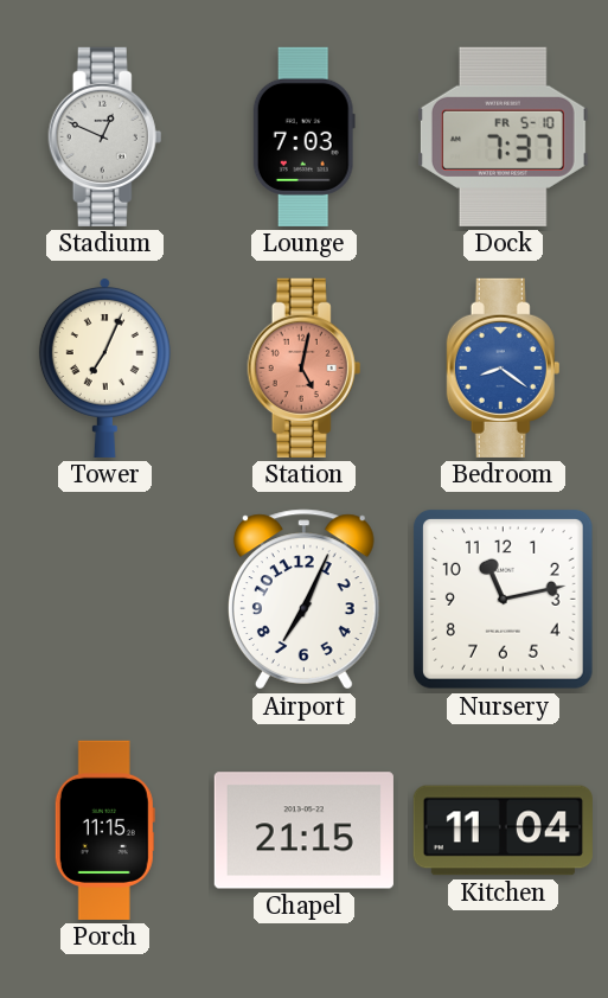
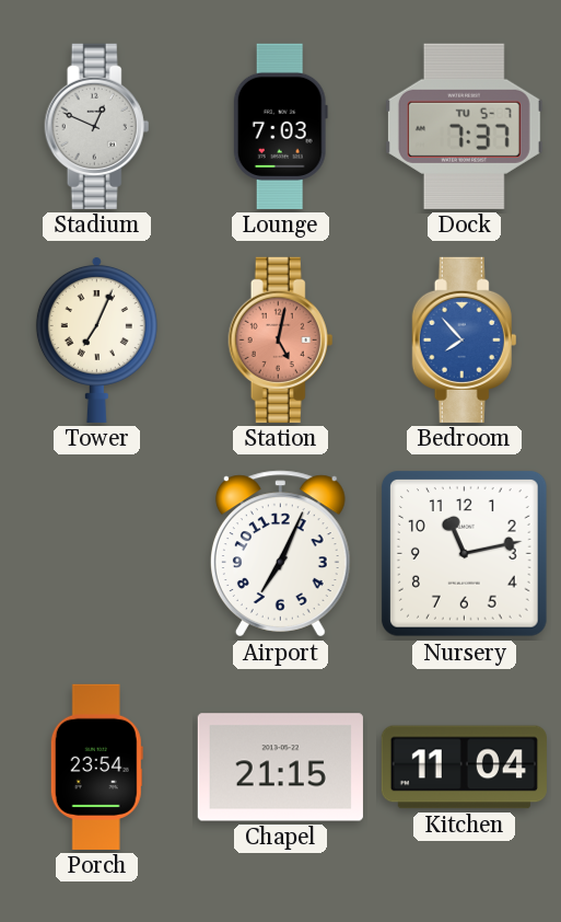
Dock date: FR 5-10 -> TU 5-7 (464, 126)
Bedroom: 8:21 -> 7:53 (465, 339)
Porch: 11:15 -> 23:54 (96, 767)
